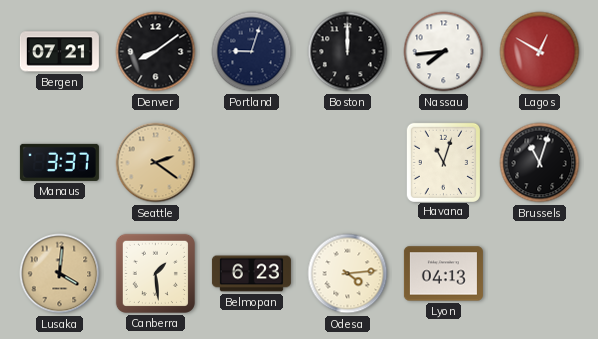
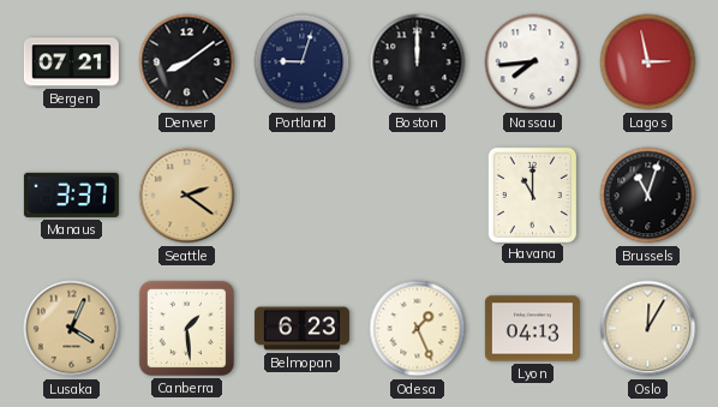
Lagos: 12:50 -> 2:58 (648, 62)
Havana: 11:03 -> 11:00 (532, 194)
Lusaka: 4:01 -> 4:04 (72, 329)
Odesa: 4:14 -> 1:26 (418, 329)
Oslo: none -> 12:05 (648, 329)
